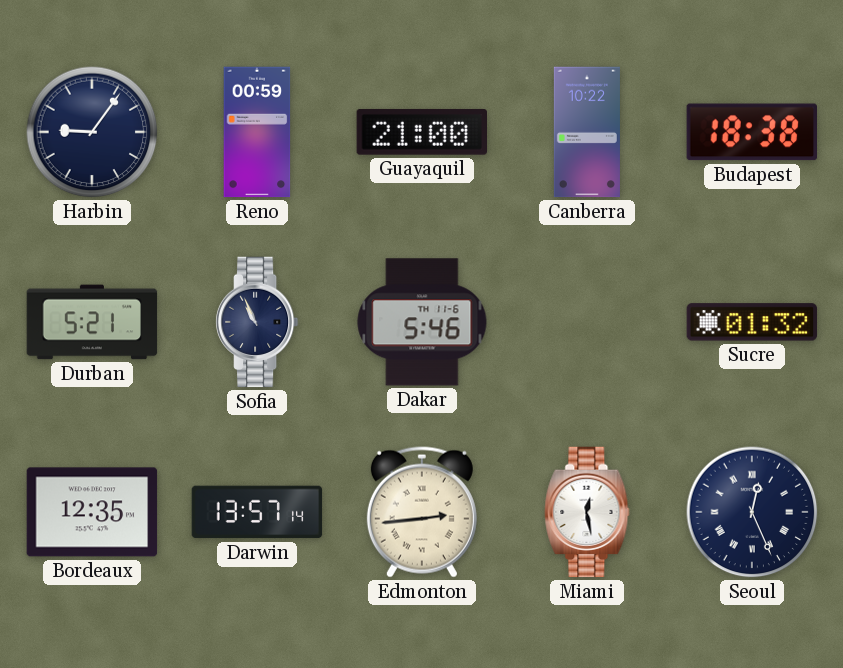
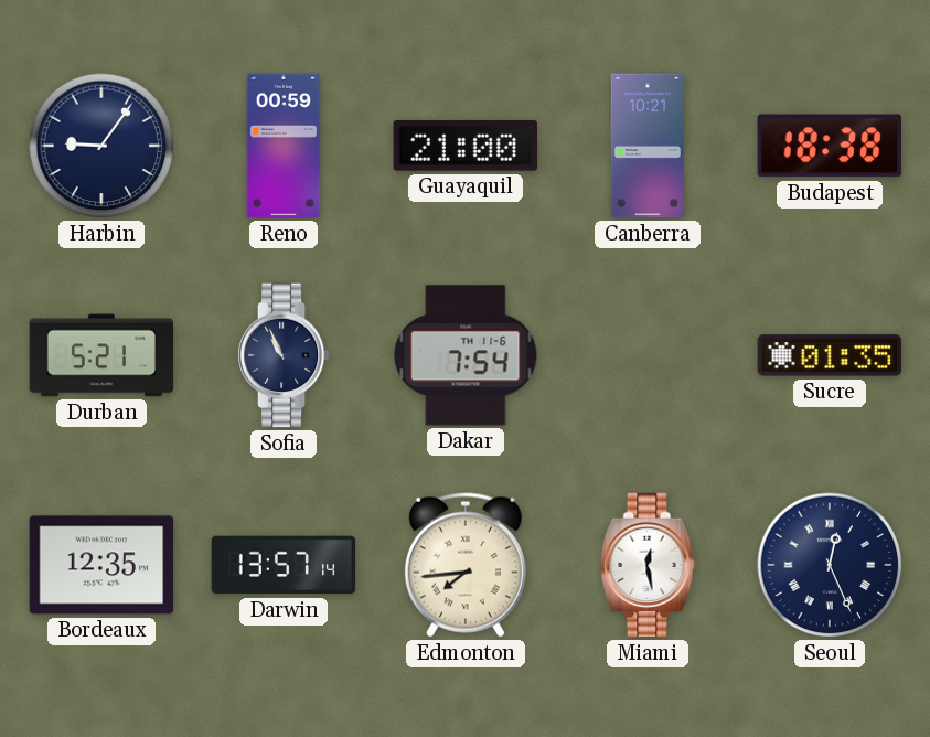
Canberra: 10:22 -> 10:21 (648, 146)
Dakar: 5:46 -> 7:54 (466, 355)
Sucre: 01:32 -> 01:35 (830, 355)
Edmonton: 2:44 -> 7:44 (466, 565)
